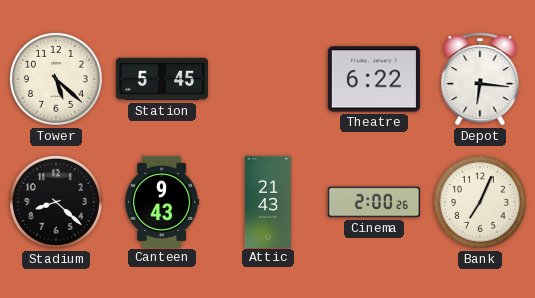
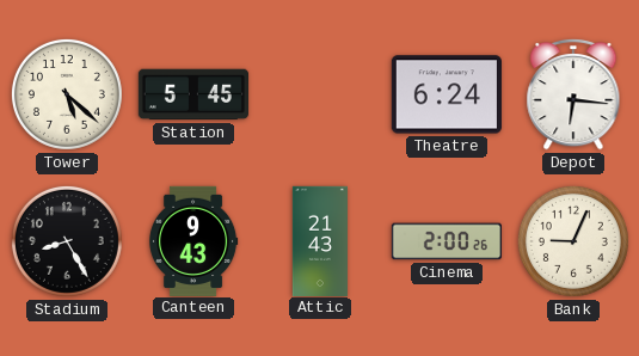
Theatre: 6:22 -> 6:24 (447, 94)
Stadium: 8:22 -> 8:25 (67, 241)
Bank: 7:04 -> 9:04 (573, 241)
